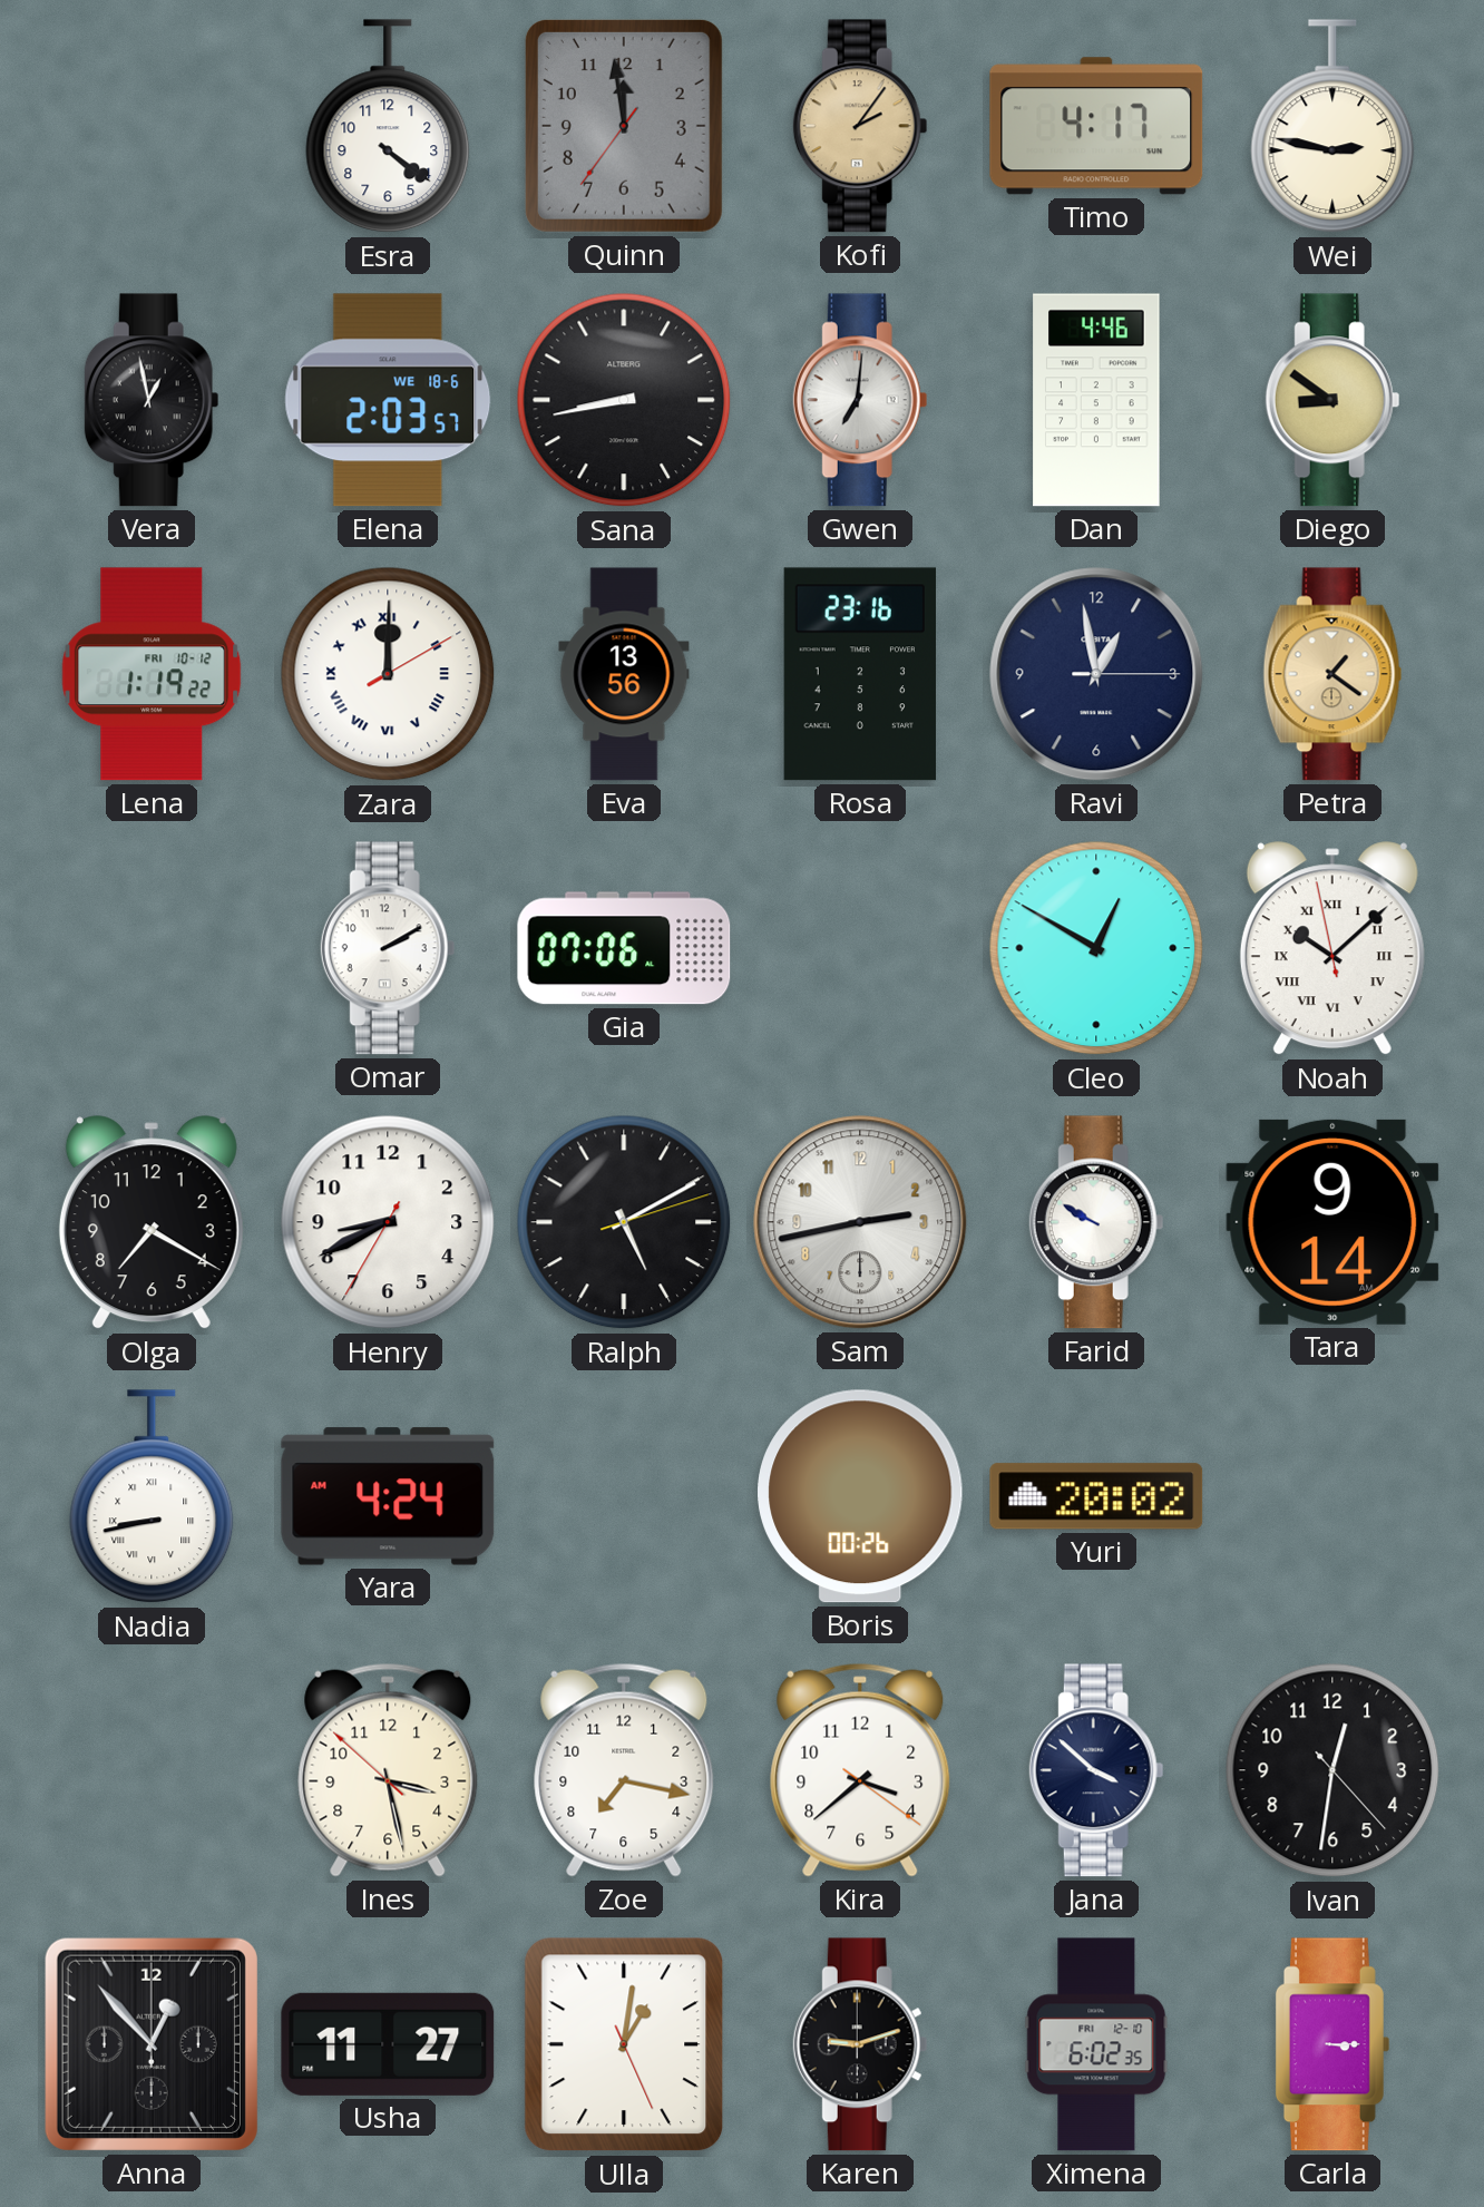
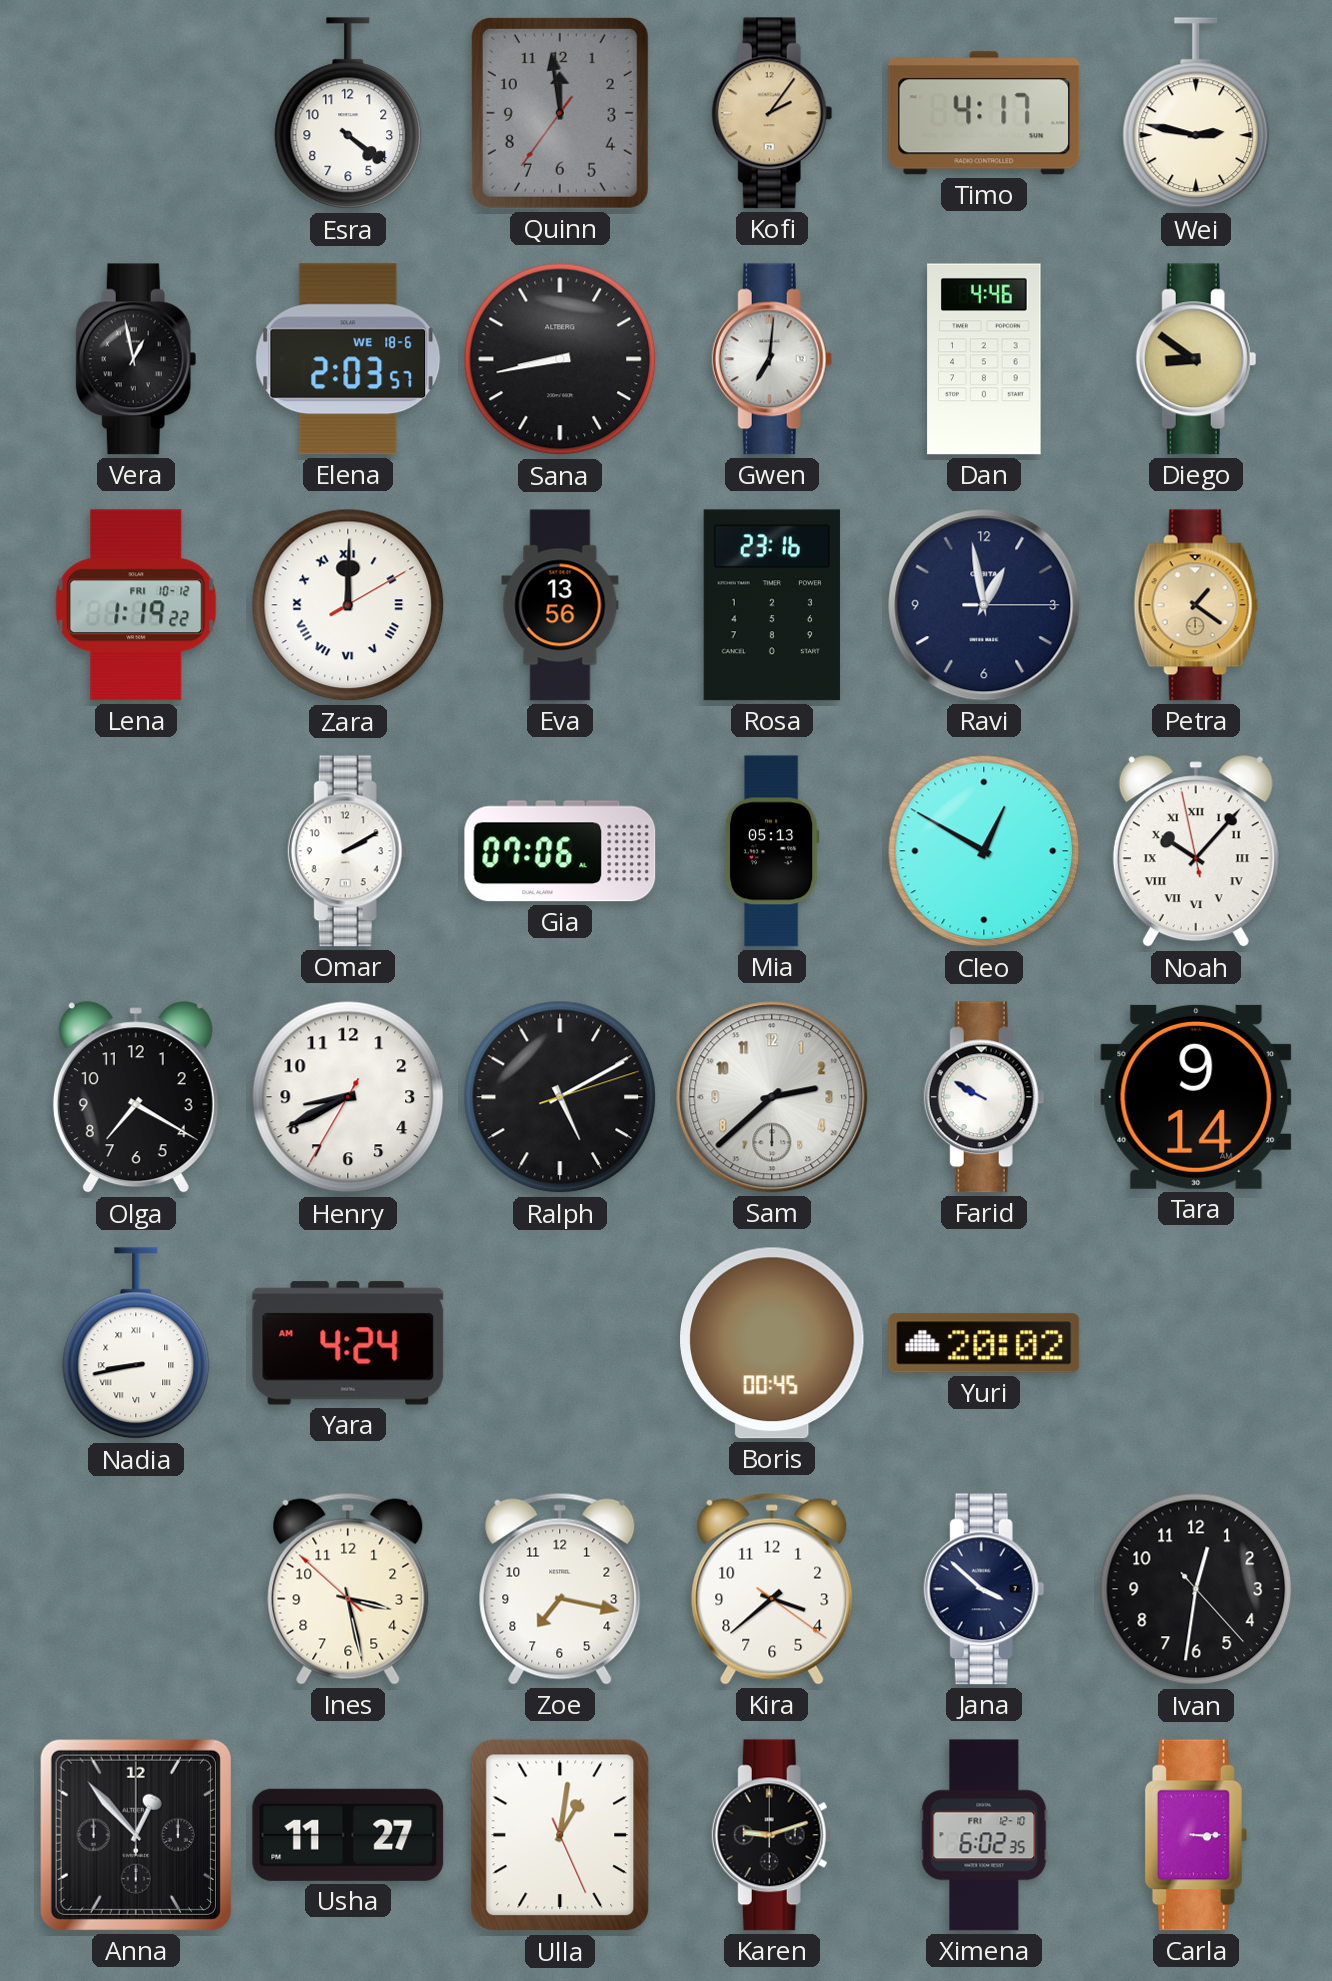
Mia: none -> 05:13 (772, 851)
Noah: 10:07 -> 10:06 (1196, 852)
Sam: 2:43 -> 2:38 (772, 1097)
Boris: 00:26 -> 00:45 (772, 1343)
